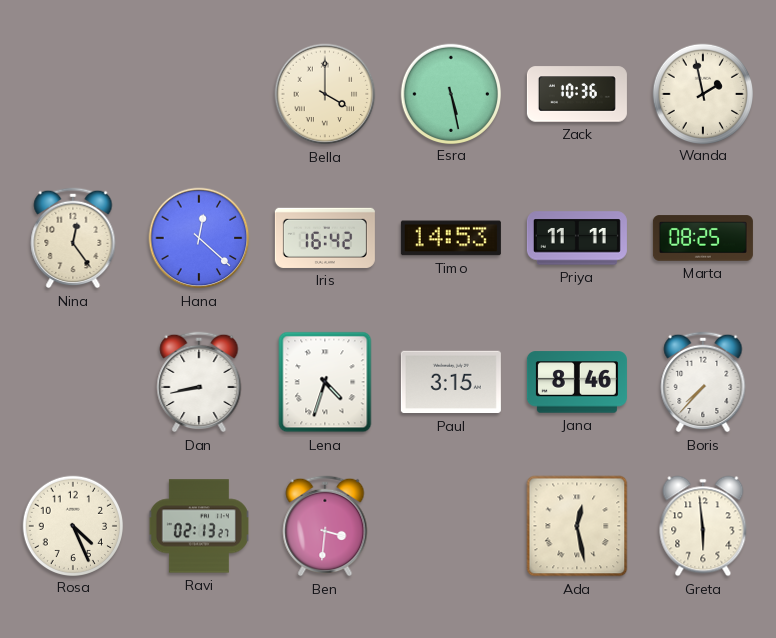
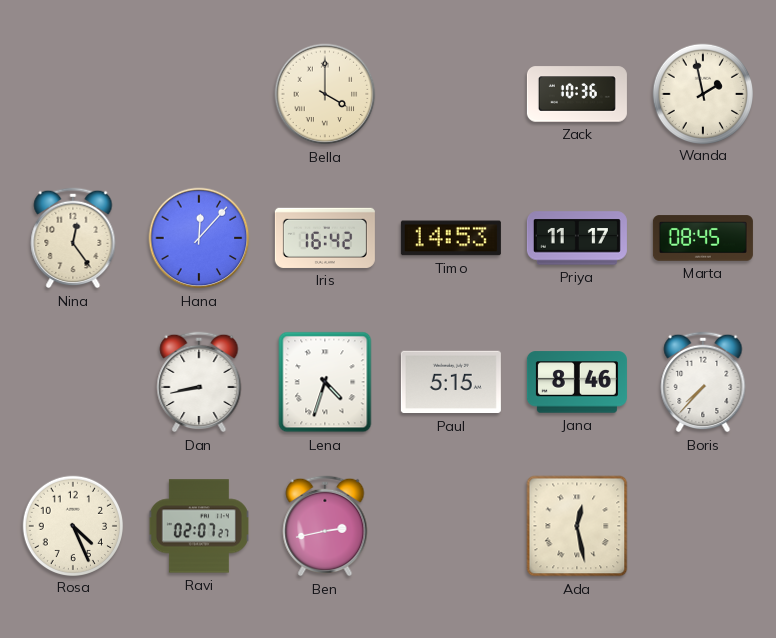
Esra: 5:28 -> none (450, 93)
Hana: 12:22 -> 12:07 (199, 238)
Priya: 11:11 -> 11:17 (577, 238)
Marta: 08:25 -> 08:45 (703, 238)
Paul: 3:15 -> 5:15 (451, 382)
Ravi: 02:13 -> 02:07 (199, 526)
Ben: 3:31 -> 2:43 (325, 526)
Greta: 5:59 -> none (703, 526)
